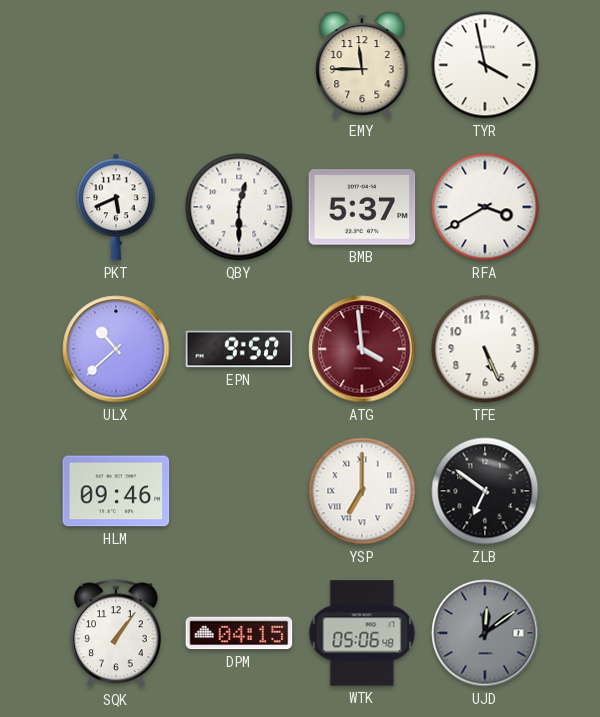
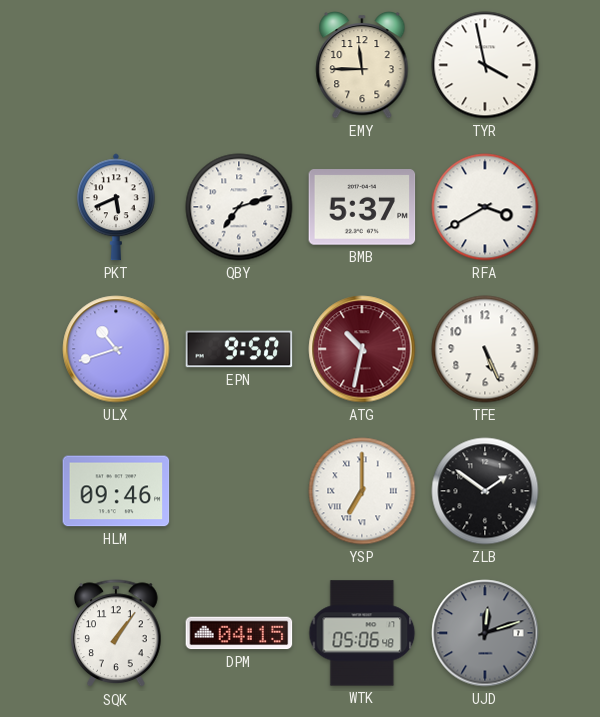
QBY: 12:30 -> 7:12 (239, 207)
ULX: 10:38 -> 10:42 (116, 349)
ATG: 3:59 -> 10:32 (362, 349)
ZLB: 6:51 -> 1:51 (485, 491)
UJD: 12:09 -> 12:12 (485, 633)
